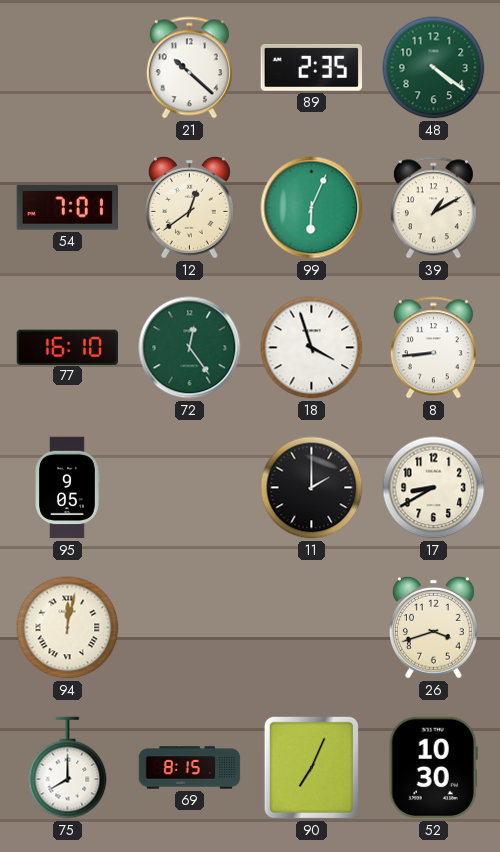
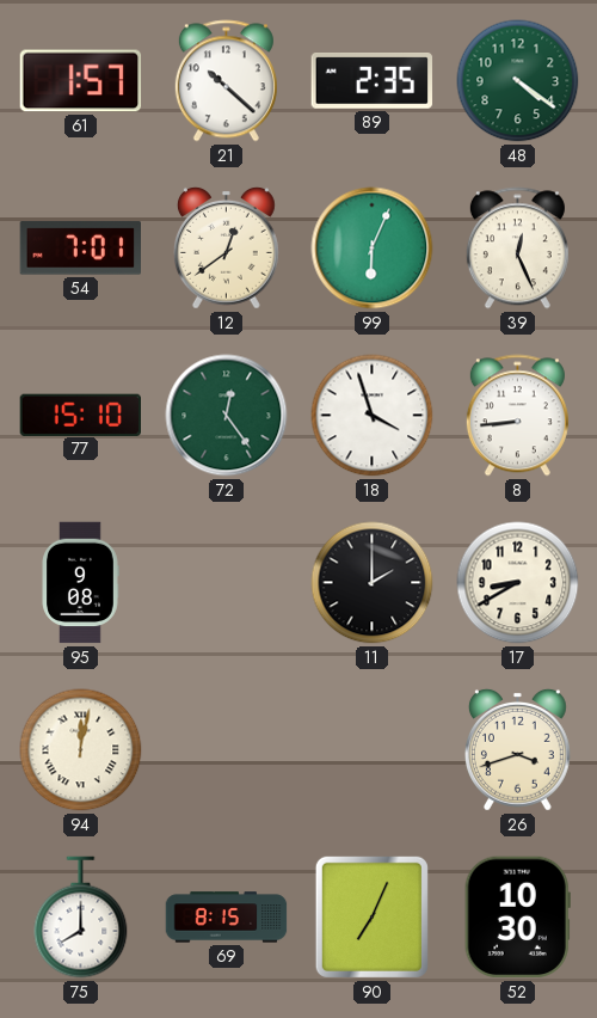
61: none -> 1:57 (81, 81)
39: 1:10 -> 12:26 (517, 249)
77: 16:10 -> 15:10 (80, 415)
95: 9:05 -> 9:08 (80, 583)
